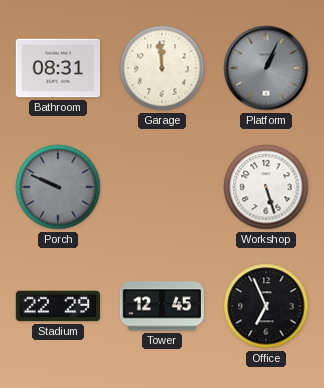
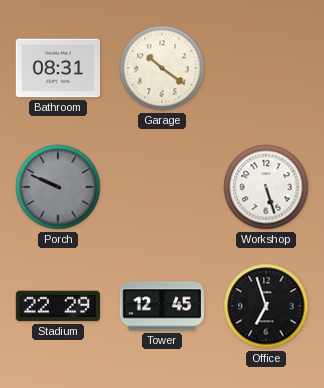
Garage: 11:59 -> 10:21 (162, 68)
Platform: 1:04 -> none (266, 68)
Office: 6:56 -> 6:57 (266, 306)
